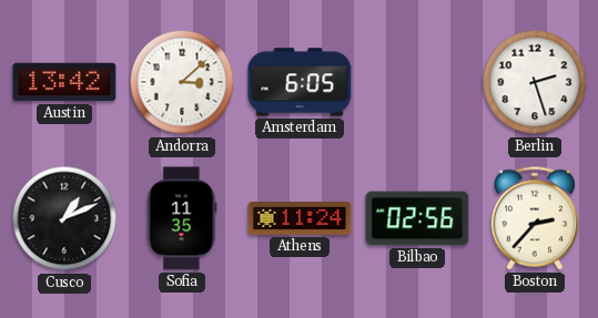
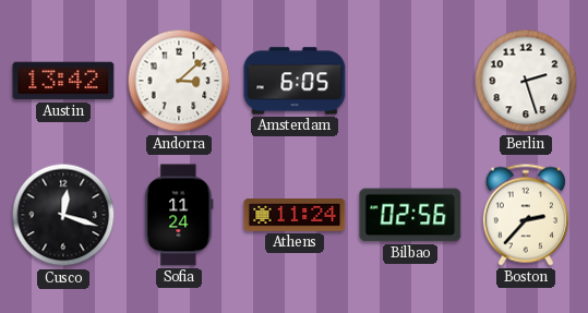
Cusco: 1:11 -> 12:18 (63, 215)
Sofia: 11:35 -> 11:24 (179, 215)
